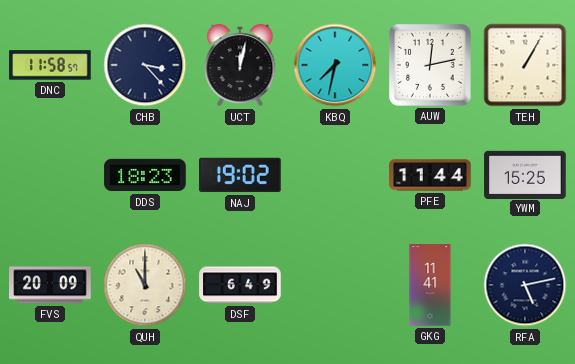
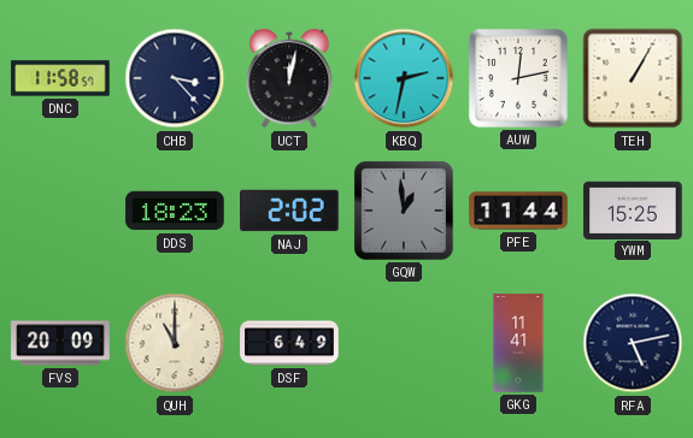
KBQ: 7:32 -> 2:32 (404, 78)
NAJ: 19:02 -> 2:02 (289, 211)
GQW: none -> 12:59 (404, 211)
